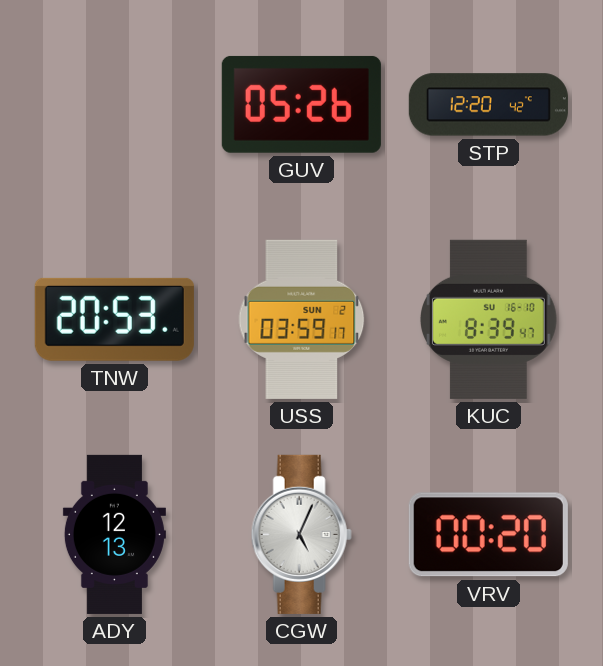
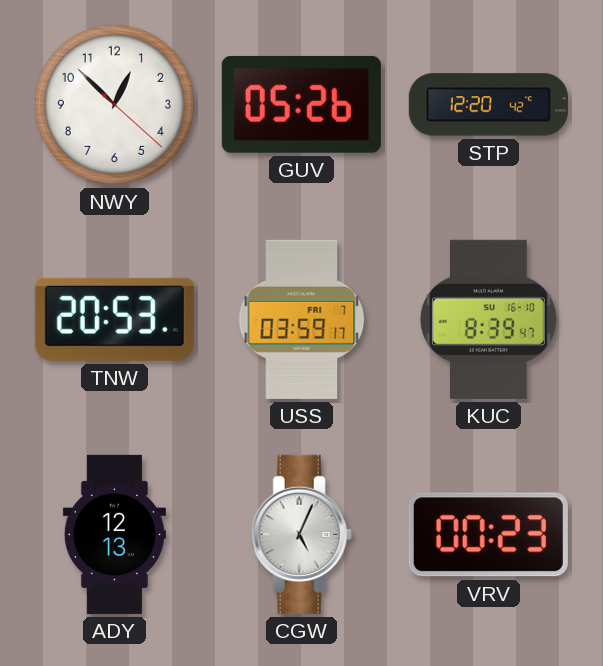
NWY: none -> 12:52 (114, 104)
USS date: SUN 2 -> FRI 7 (302, 319)
VRV: 00:20 -> 00:23 (488, 535)
